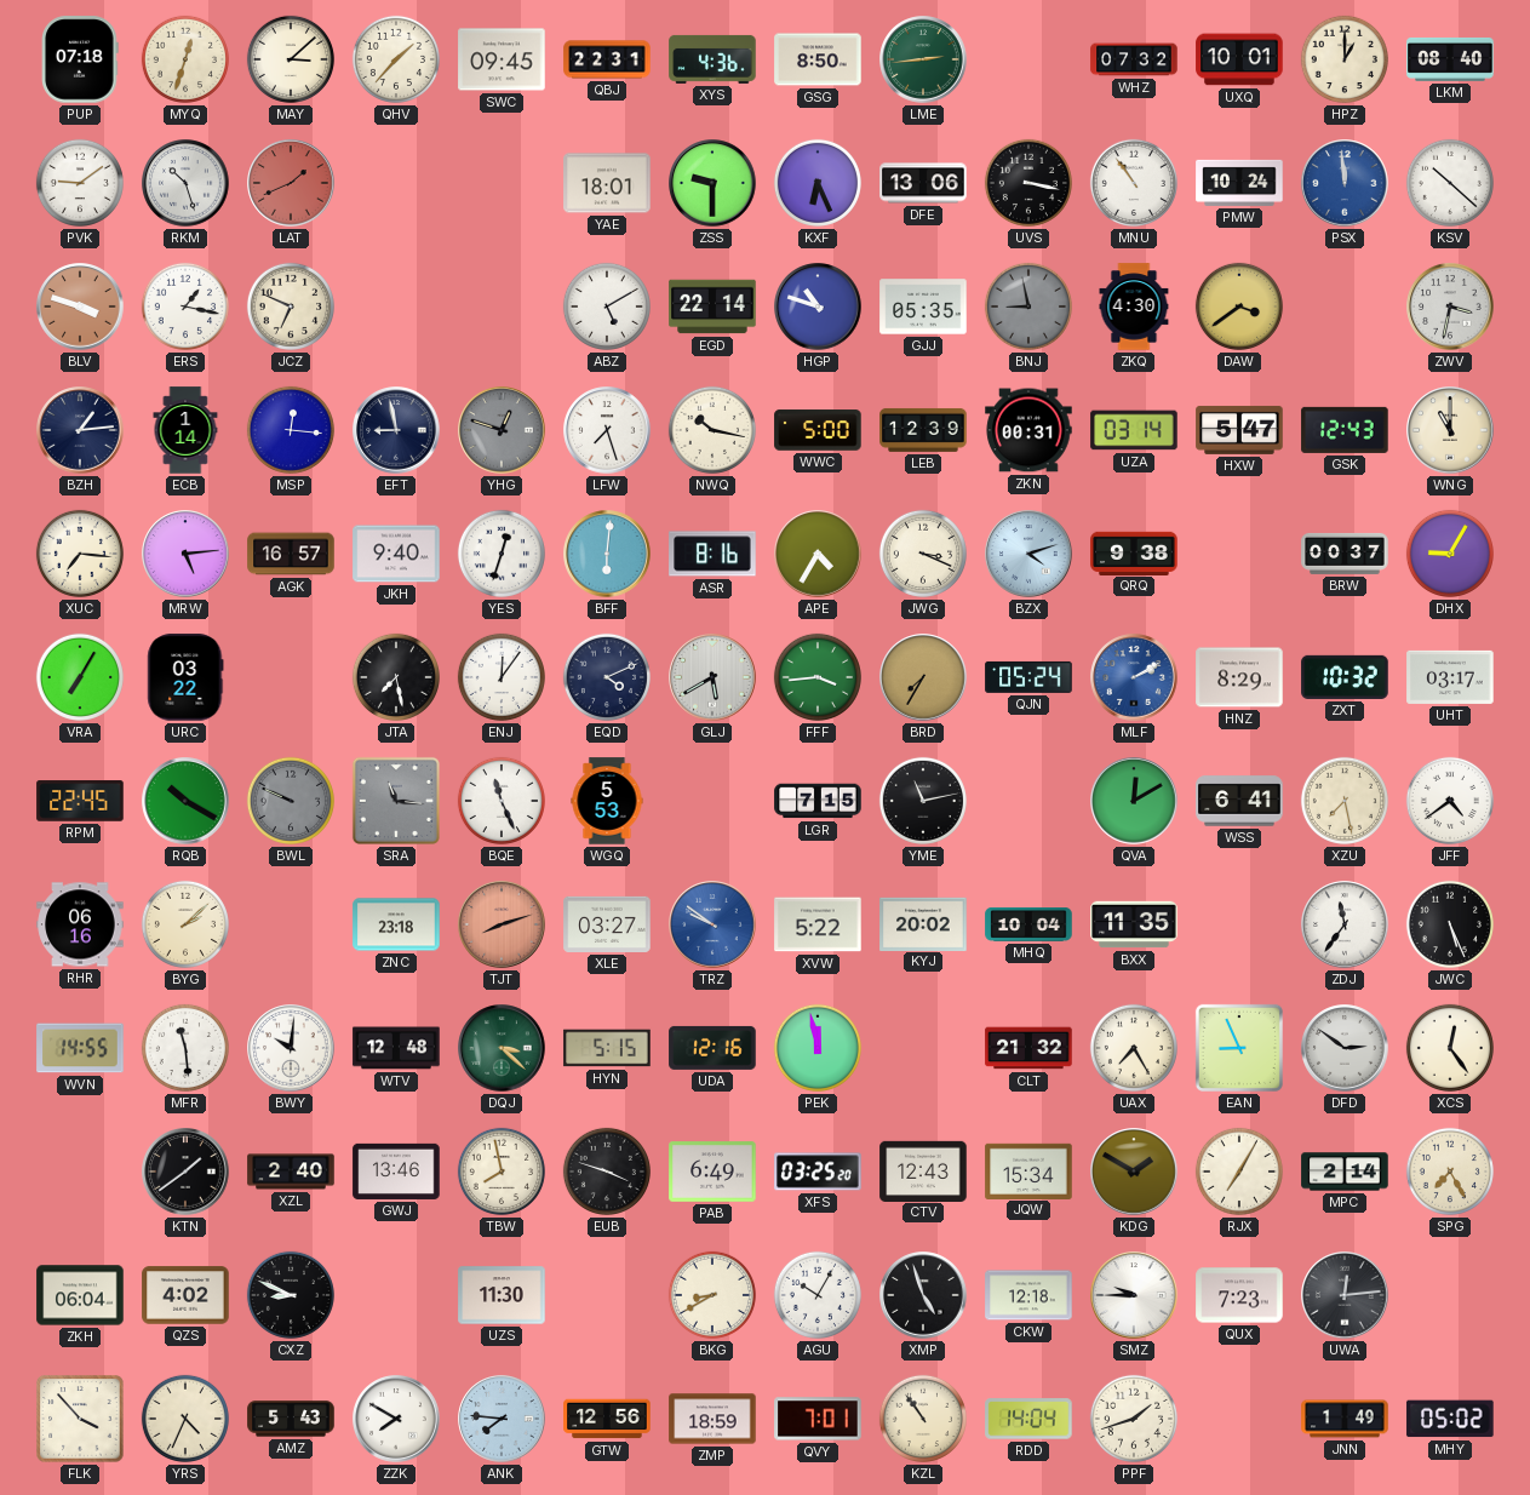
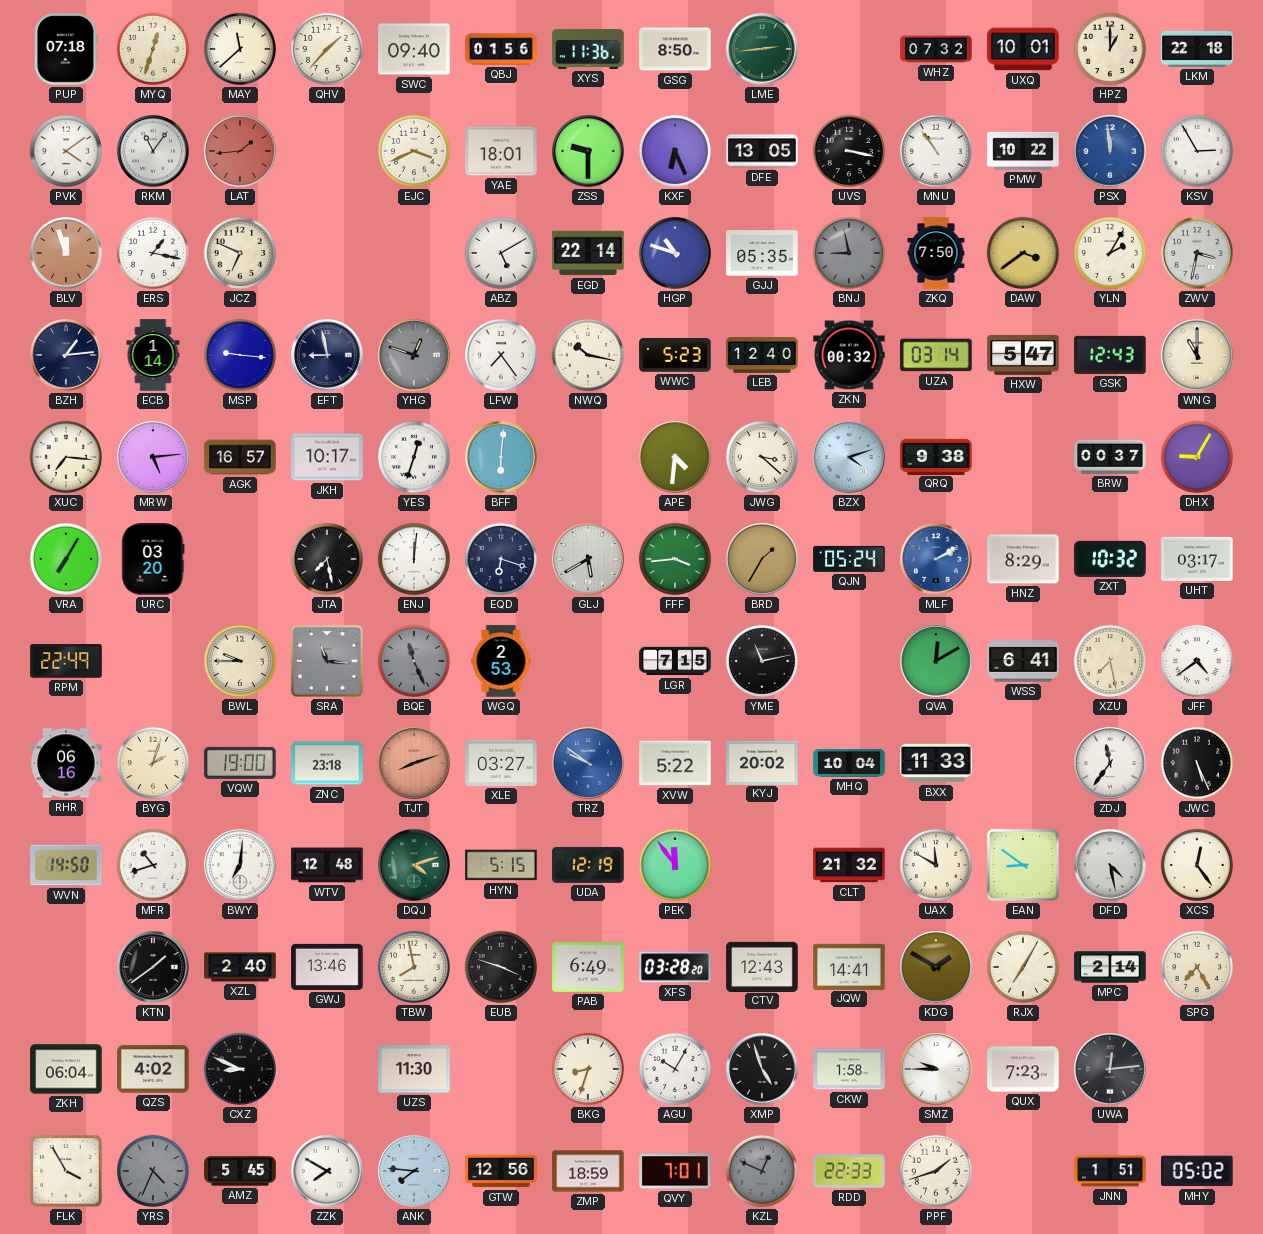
MAY: 3:08 -> 11:38 (239, 49)
SWC: 09:45 -> 09:40 (414, 49)
QBJ: 22:31 -> 01:56 (501, 49)
XYS: 4:36 -> 11:36 (588, 49)
LKM: 08:40 -> 22:18 (1197, 49)
PVK: 9:09 -> 4:09 (65, 151)
RKM: 10:27 -> 11:06 (153, 151)
LAT: 1:41 -> 1:44 (240, 151)
EJC: none -> 3:41 (413, 151)
DFE: 13:06 -> 13:05 (762, 151)
PMW: 10:24 -> 10:22 (1023, 151)
KSV: 10:22 -> 2:55 (1196, 151)
BLV: 3:48 -> 11:57 (66, 253)
ZKQ: 4:30 -> 7:50 (936, 253)
YLN: none -> 2:05 (1109, 253)
MSP: 12:16 -> 9:16 (239, 355)
LFW: 7:27 -> 7:24 (501, 355)
WWC: 5:00 -> 5:23 (675, 355)
LEB: 12:39 -> 12:40 (762, 355)
ZKN: 00:31 -> 00:32 (849, 355)
JKH: 9:40 -> 10:17 (327, 457)
ASR: 8:16 -> none (712, 554)
APE: 4:35 -> 4:31 (675, 457)
JWG: 3:19 -> 3:22 (761, 457)
URC: 03:22 -> 03:20 (153, 559)
ENJ: 12:06 -> 12:01 (413, 559)
EQD: 4:11 -> 6:18 (500, 559)
BRD: 7:35 -> 1:35 (762, 559)
RPM: 22:45 -> 22:49 (66, 661)
RQB: 10:20 -> none (185, 801)
BWL: 9:49 -> 9:45 (239, 661)
BWL dial: grey -> cream (239, 661)
BQE dial: white -> grey (413, 661)
WGQ: 5:53 -> 2:53 (501, 661)
BYG: 2:08 -> 2:03 (152, 763)
VQW: none -> 19:00 (240, 763)
BXX: 11:35 -> 11:33 (936, 763)
WVN: 14:55 -> 14:50 (66, 865)
MFR: 11:29 -> 10:42 (152, 865)
BWY: 10:01 -> 7:01 (240, 865)
DQJ: 3:22 -> 4:12 (414, 865)
UDA: 12:16 -> 12:19 (588, 865)
PEK: 11:58 -> 11:54 (674, 865)
UAX: 7:25 -> 11:50 (935, 865)
EAN: 8:56 -> 8:51 (1023, 865)
DFD: 2:51 -> 4:28 (1110, 865)
XFS: 03:25 -> 03:28 (675, 967)
JQW: 15:34 -> 14:41 (849, 966)
BKG: 8:40 -> 8:33 (587, 1069)
CKW: 12:18 -> 1:58 (849, 1069)
FLK: 3:53 -> 3:55 (66, 1171)
YRS dial: cream -> grey (152, 1171)
AMZ: 5:43 -> 5:45 (240, 1171)
KZL: 10:54 -> 12:49 (761, 1171)
KZL dial: cream -> grey (761, 1171)
RDD: 14:04 -> 22:33 (849, 1171)
JNN: 1:49 -> 1:51 (1110, 1171)
